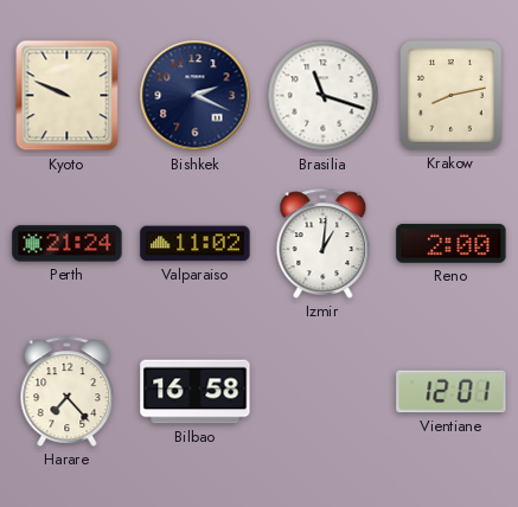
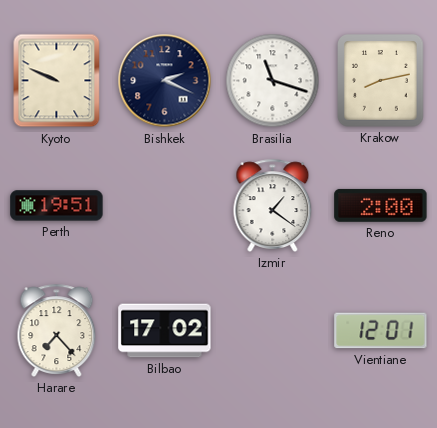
Perth: 21:24 -> 19:51 (57, 206)
Valparaiso: 11:02 -> none (196, 244)
Izmir: 1:01 -> 1:21 (273, 205)
Bilbao: 16:58 -> 17:02 (165, 331)
